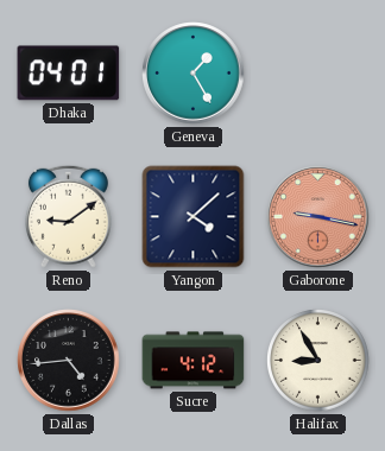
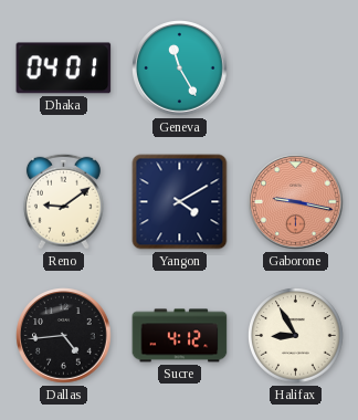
Geneva: 1:25 -> 11:25 (180, 69)
Yangon: 4:08 -> 4:10 (180, 202)
